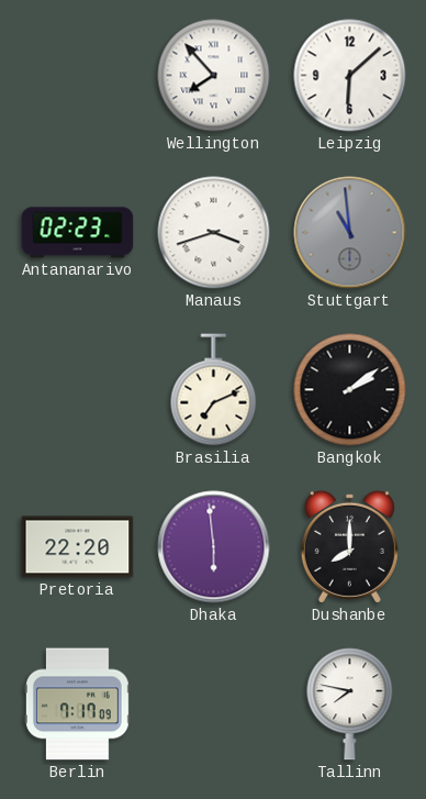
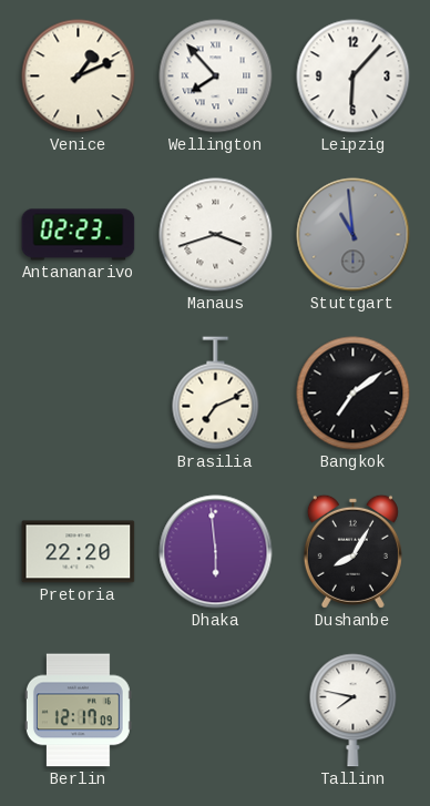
Venice: none -> 1:11 (79, 76)
Leipzig: 6:08 -> 6:07 (354, 76)
Bangkok: 2:09 -> 7:09 (354, 394)
Dushanbe: 8:00 -> 8:05 (352, 551)
Berlin: 7:17 -> 12:17 (78, 711)
